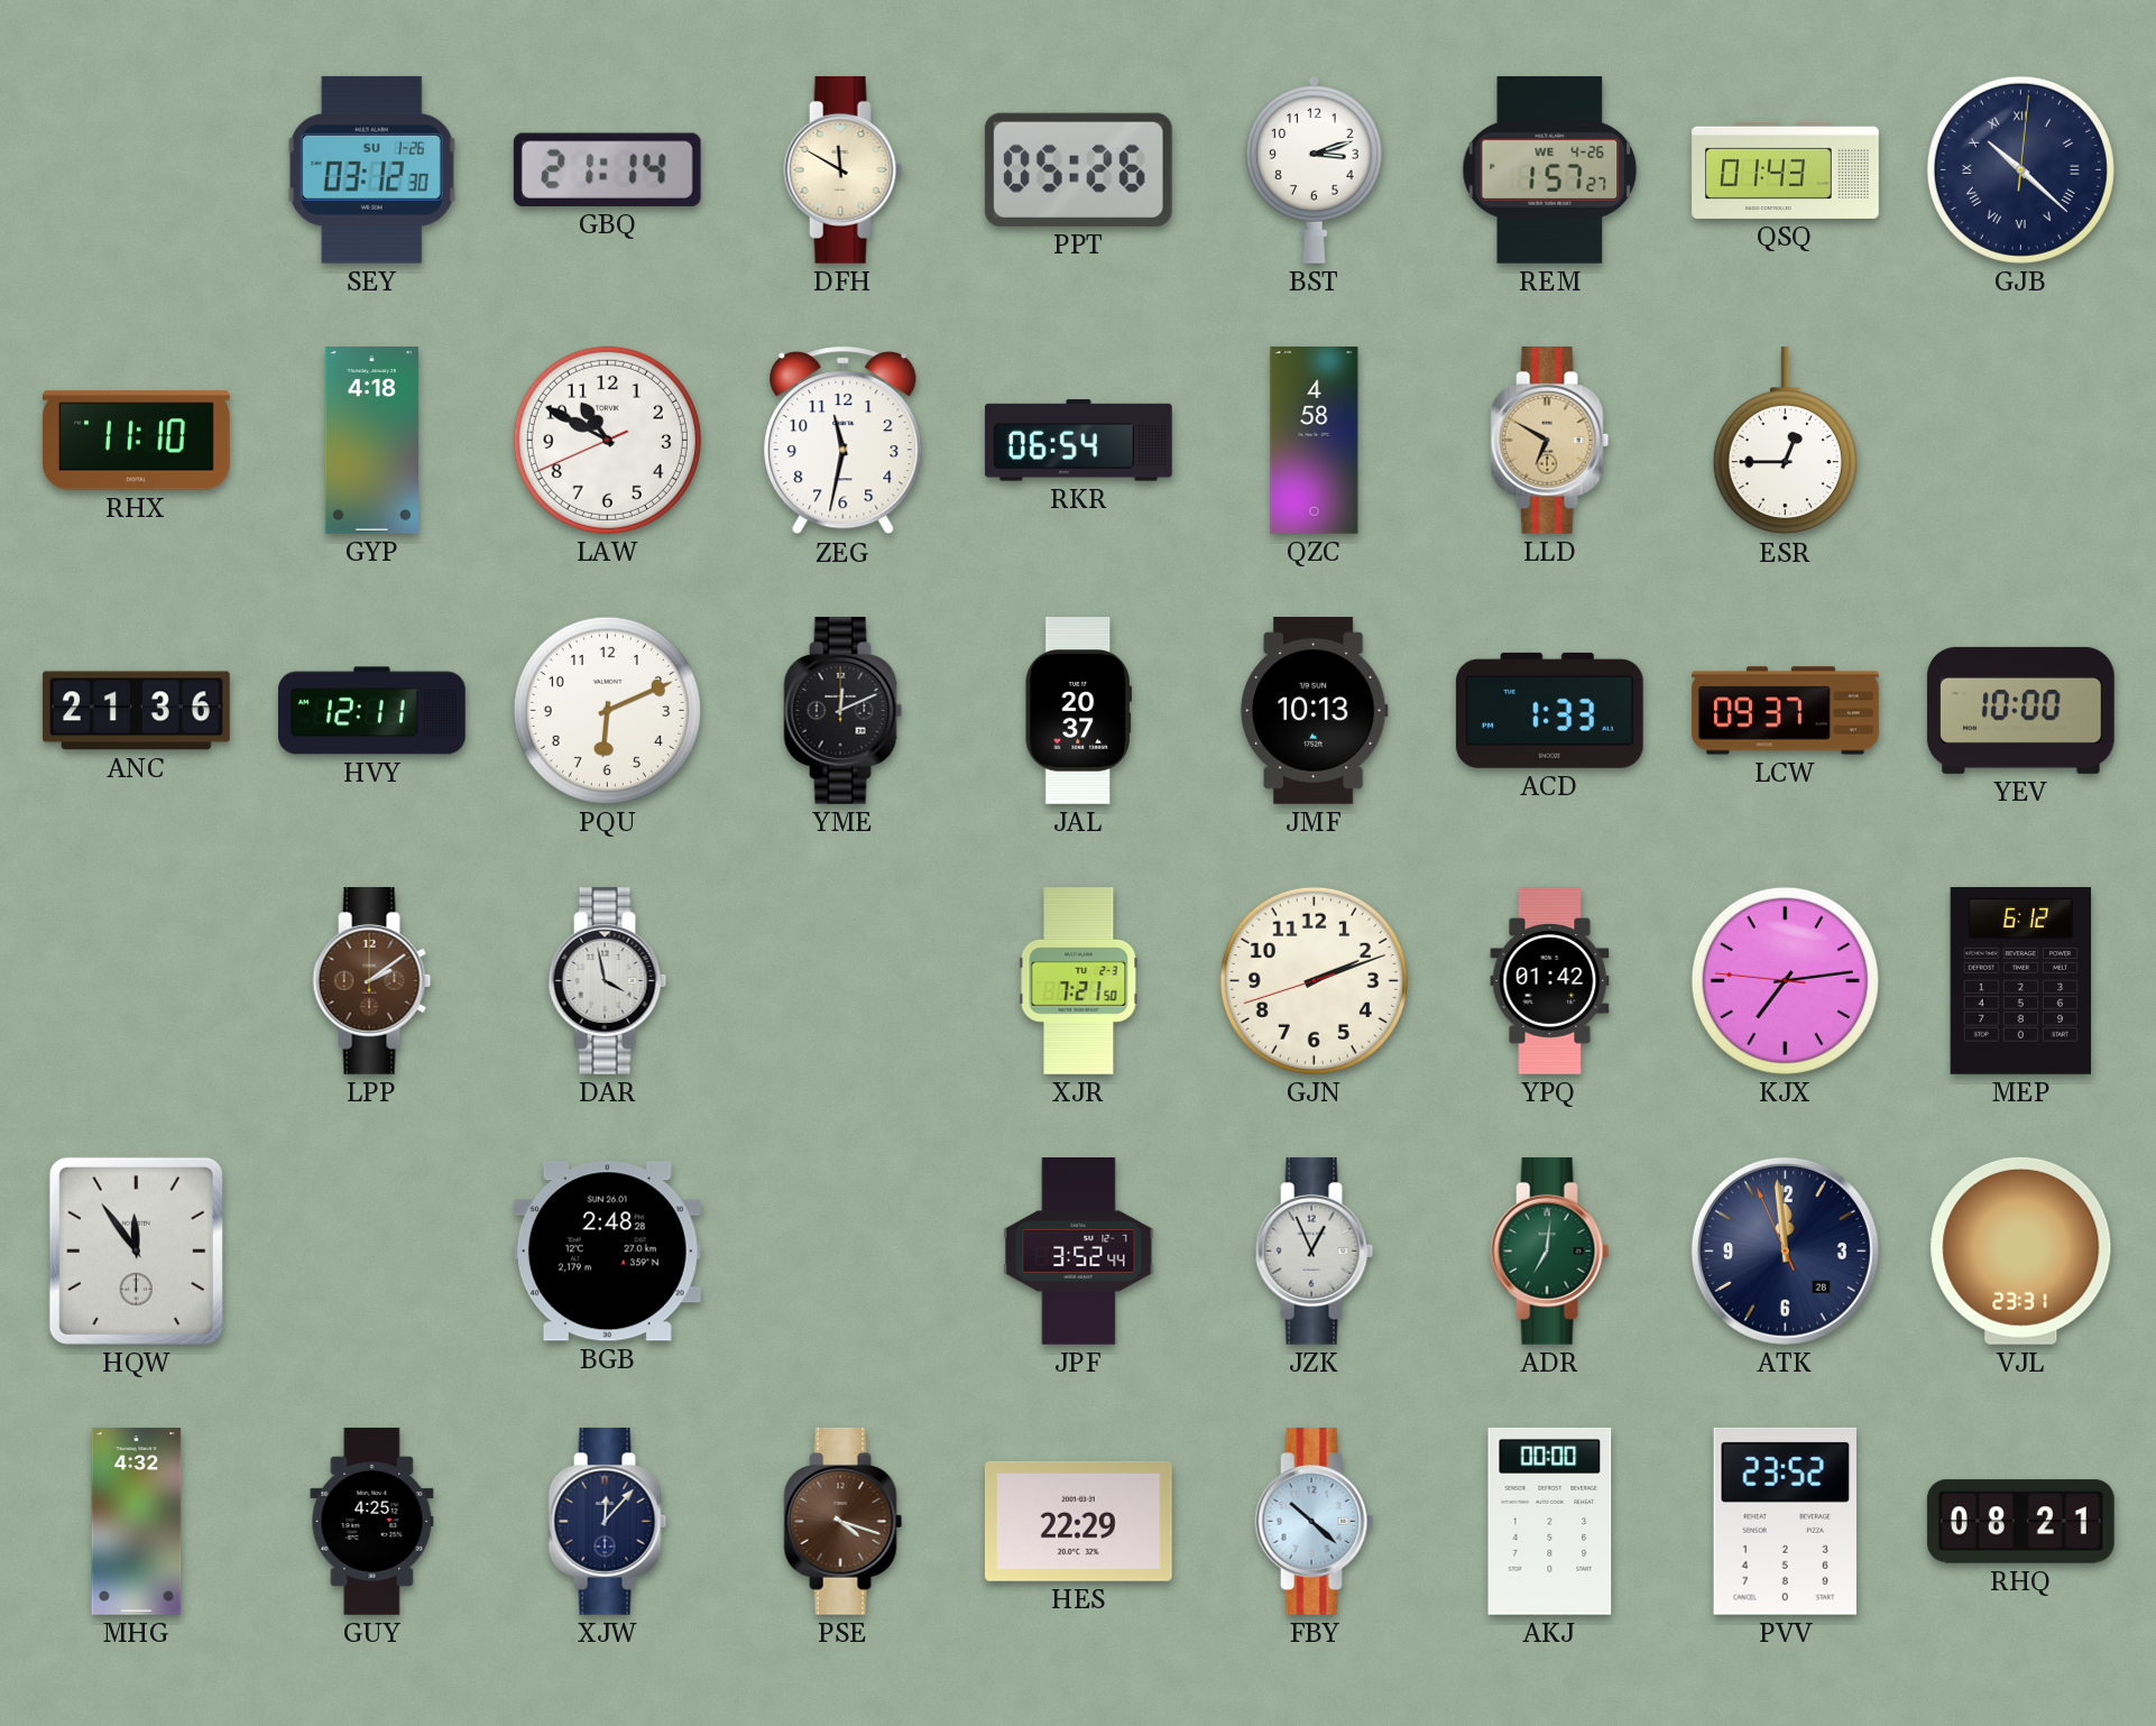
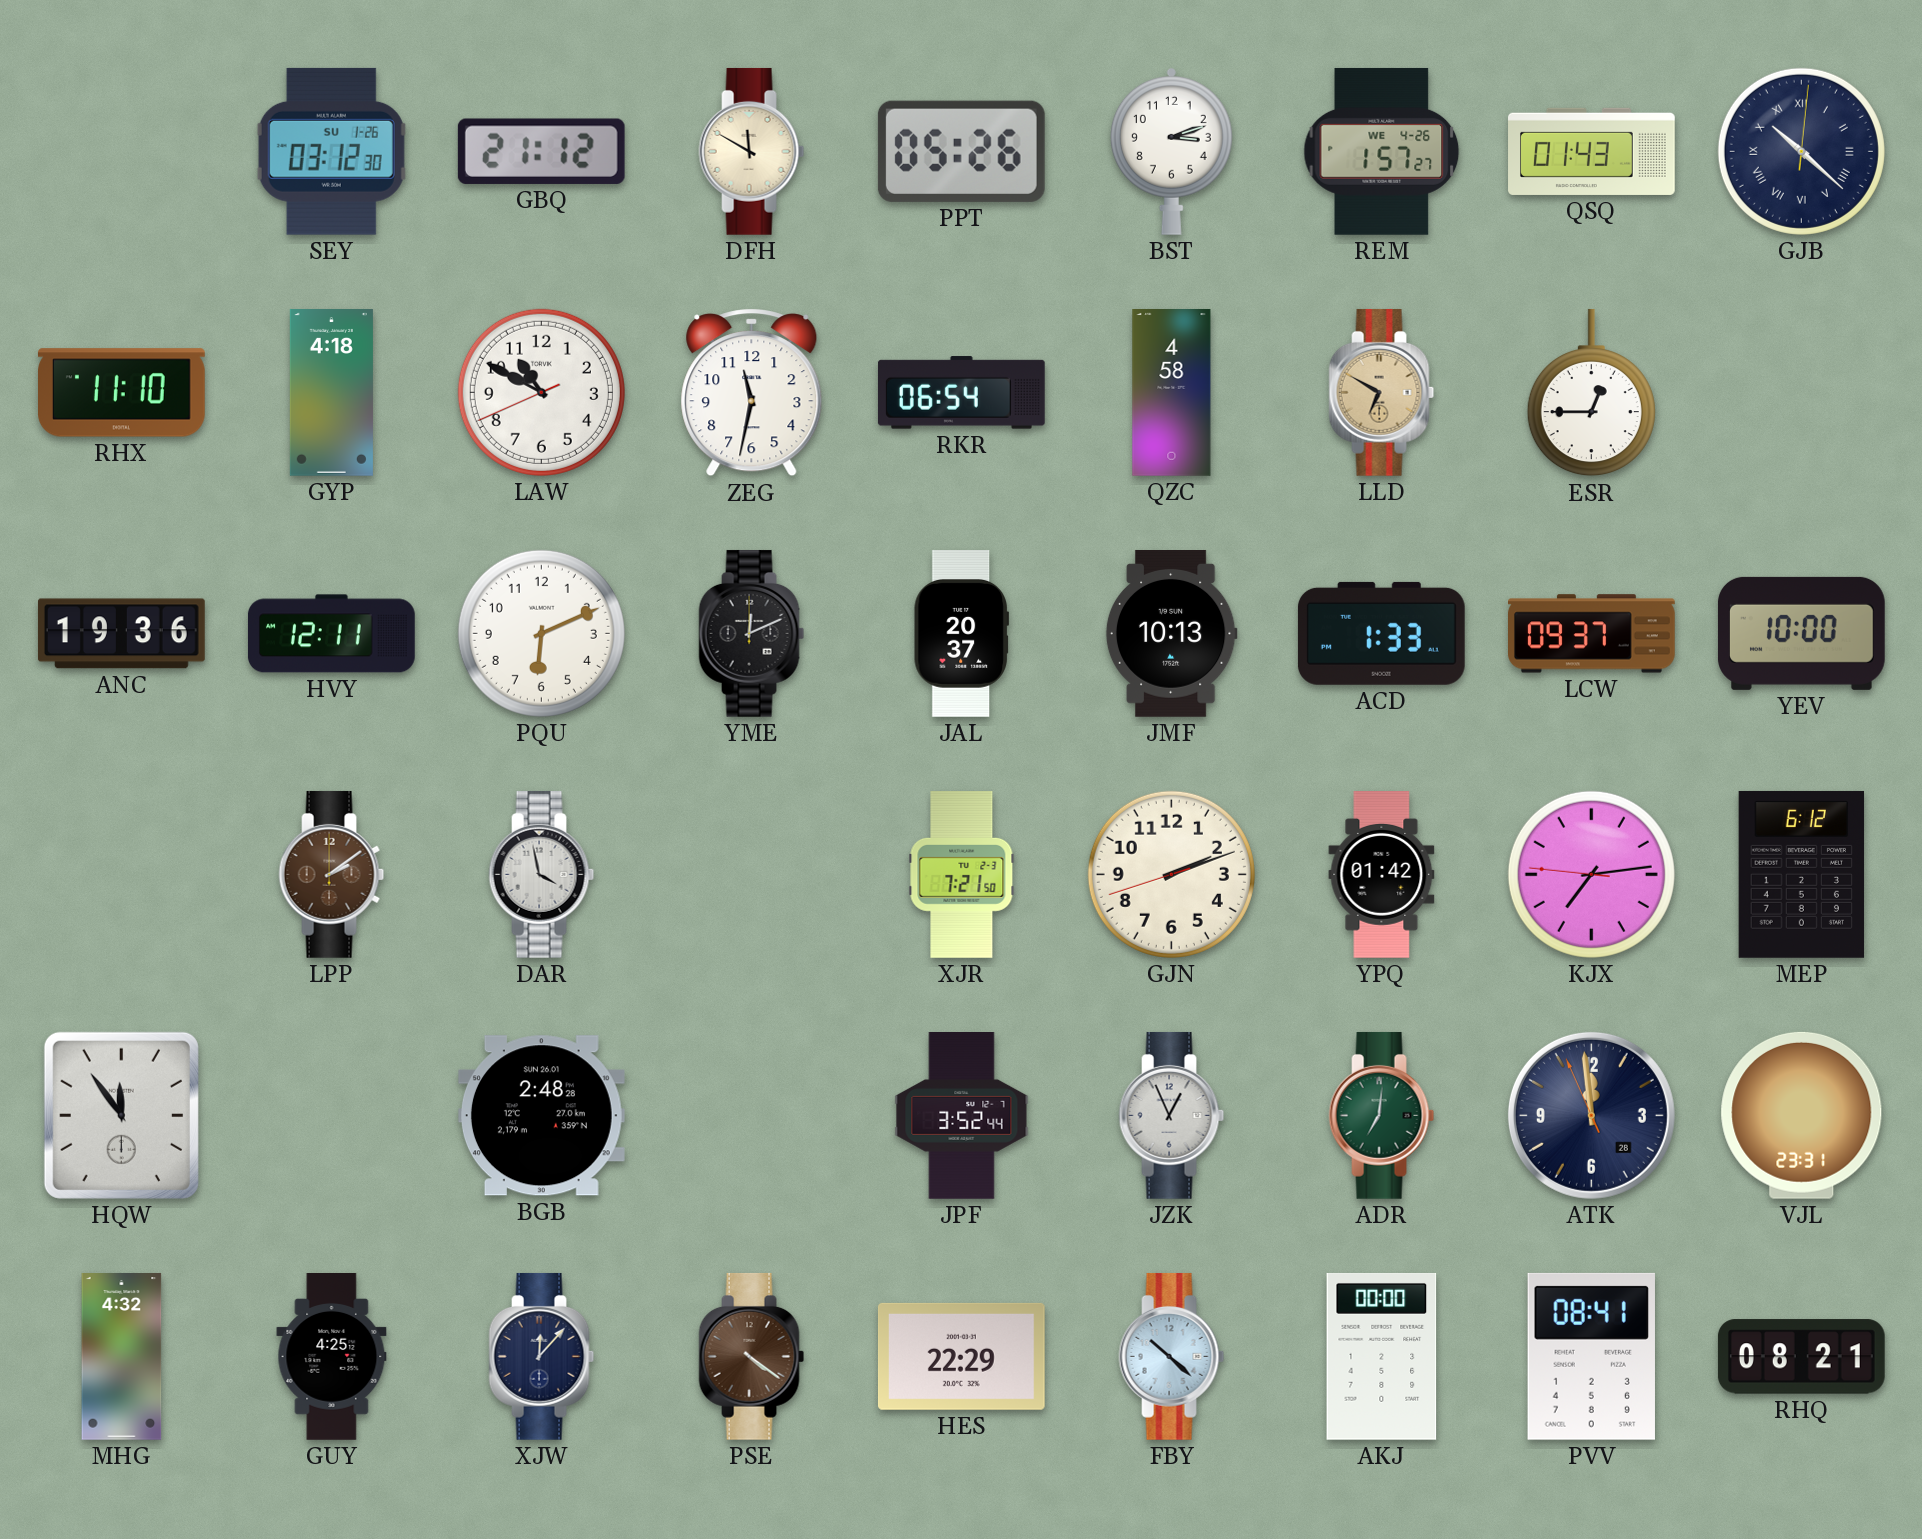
GBQ: 21:14 -> 21:12 (541, 151)
ANC: 21:36 -> 19:36 (121, 634)
PSE: 4:18 -> 4:21 (752, 1356)
PVV: 23:52 -> 08:41 (1591, 1356)
